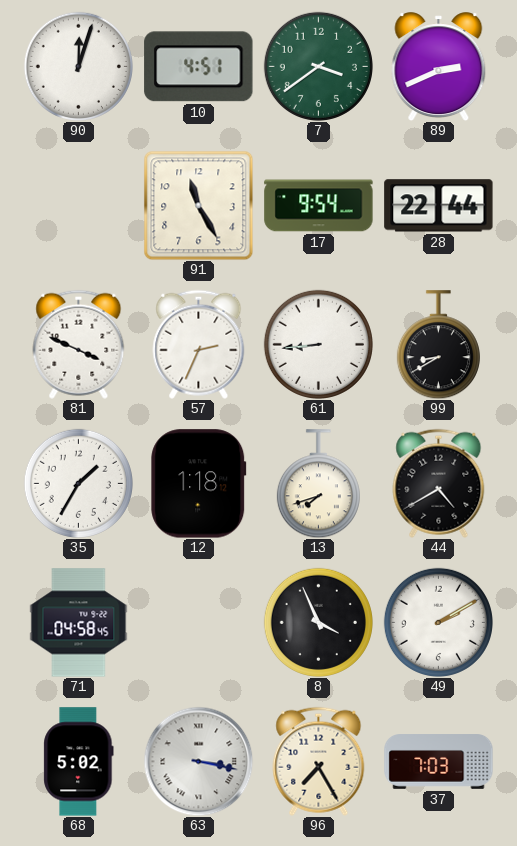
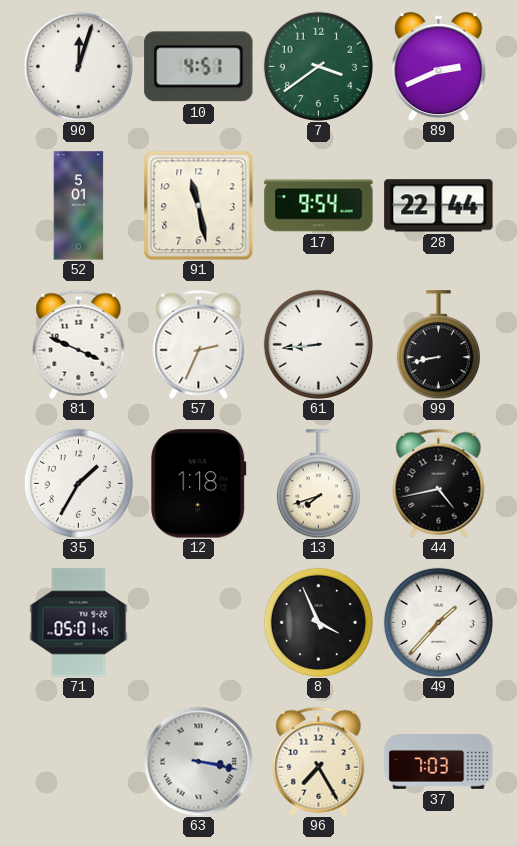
52: none -> 5:01 (79, 206)
91: 11:25 -> 11:28 (198, 205)
99: 8:40 -> 8:43 (438, 345)
44: 4:40 -> 4:43 (439, 483)
71: 04:58 -> 05:01 (79, 623)
49: 2:10 -> 1:37 (438, 622)
68: 5:02 -> none (79, 762)
